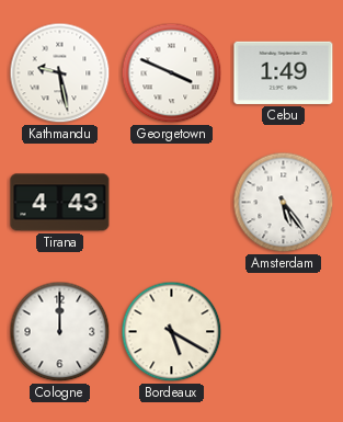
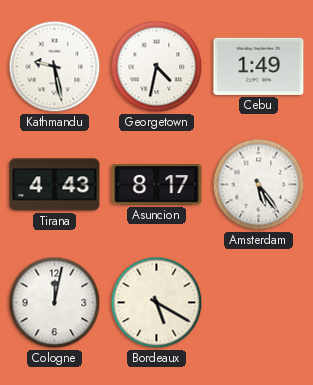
Georgetown: 3:49 -> 4:32 (157, 67)
Asuncion: none -> 8:17 (157, 185)
Cologne: 12:00 -> 12:02 (55, 303)
